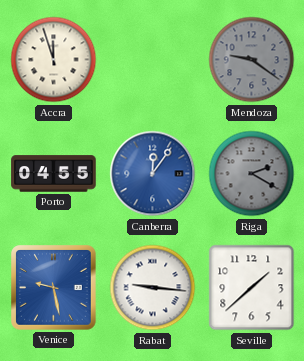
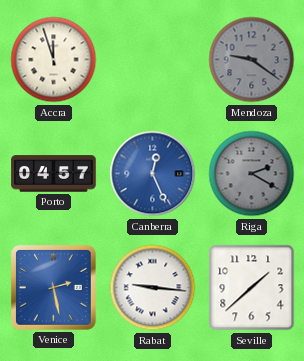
Porto: 04:55 -> 04:57 (54, 174)
Canberra: 12:06 -> 12:26 (153, 174)
Venice: 9:28 -> 2:28 (54, 288)
